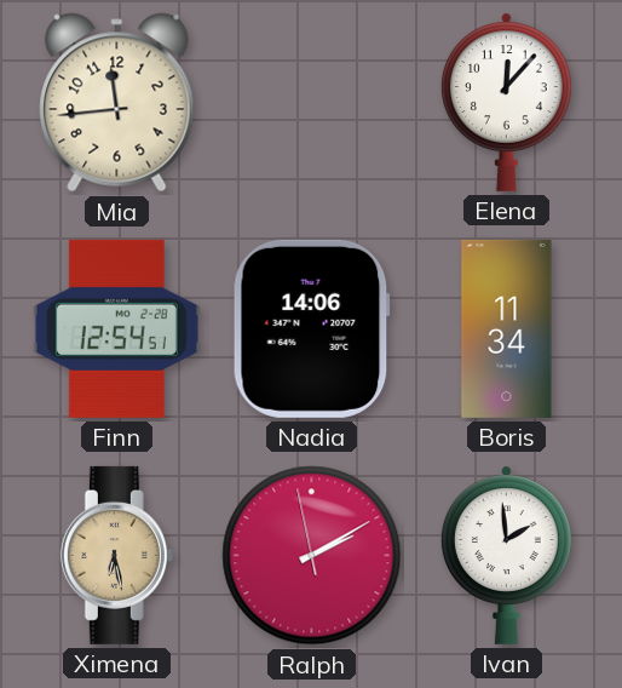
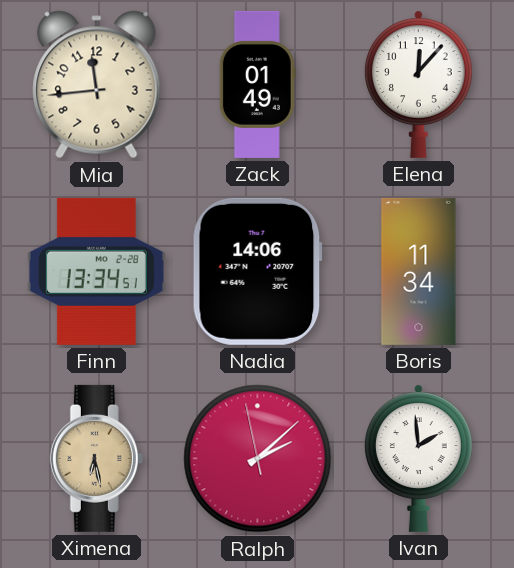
Zack: none -> 01:49 (257, 84)
Finn: 12:54 -> 13:34 (96, 271)
Ralph: 2:09 -> 2:07 (258, 459)
